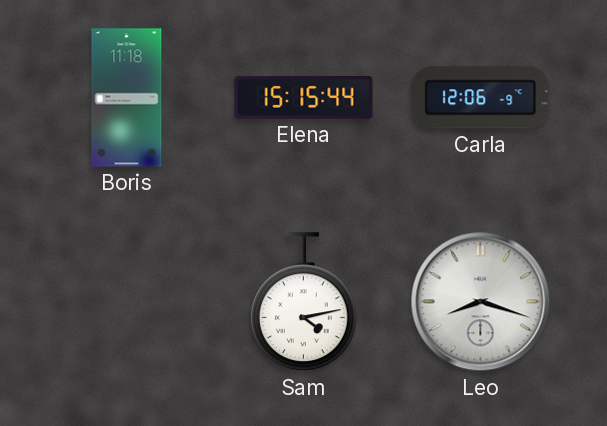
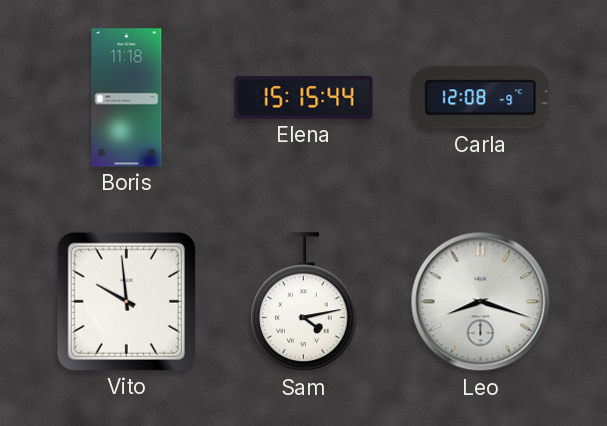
Carla: 12:06 -> 12:08 (481, 98)
Vito: none -> 9:59 (126, 301)
